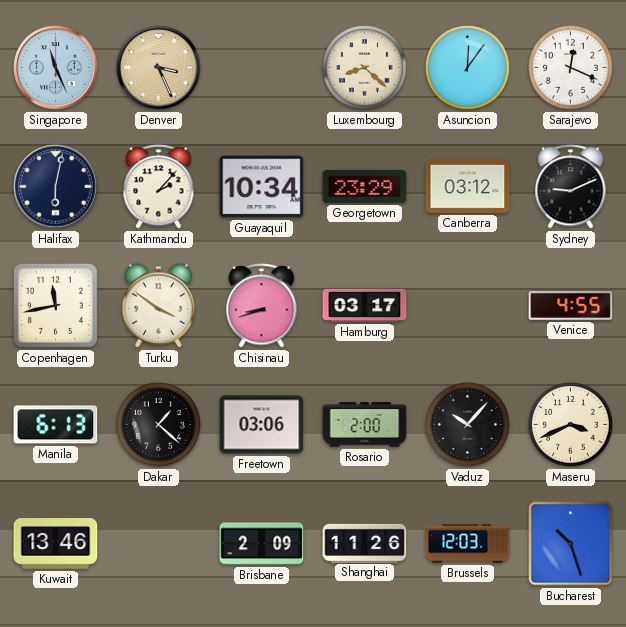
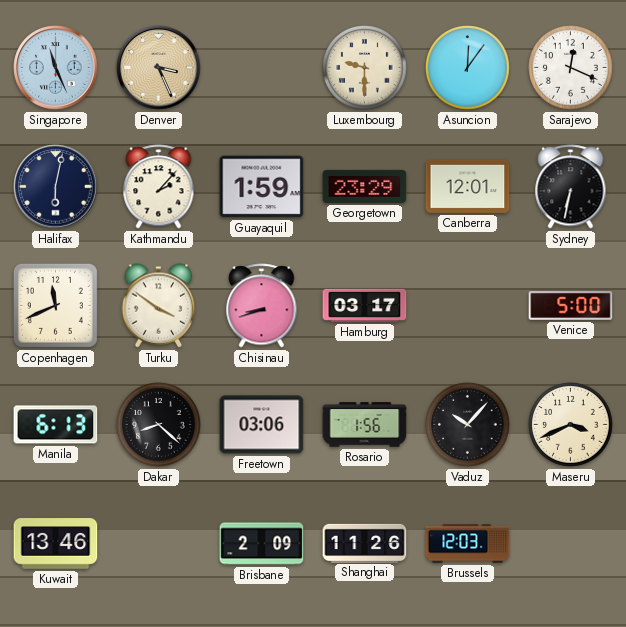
Luxembourg: 8:22 -> 9:30 (365, 68)
Guayaquil: 10:34 -> 1:59 (262, 187)
Canberra: 03:12 -> 12:01 (468, 186)
Sydney: 9:11 -> 6:32 (571, 187)
Copenhagen: 11:43 -> 11:41 (55, 305)
Venice: 4:55 -> 5:00 (571, 306)
Dakar: 1:22 -> 8:22 (159, 425)
Rosario: 2:00 -> 1:56 (365, 425)
Bucharest: 10:27 -> none (571, 544)
